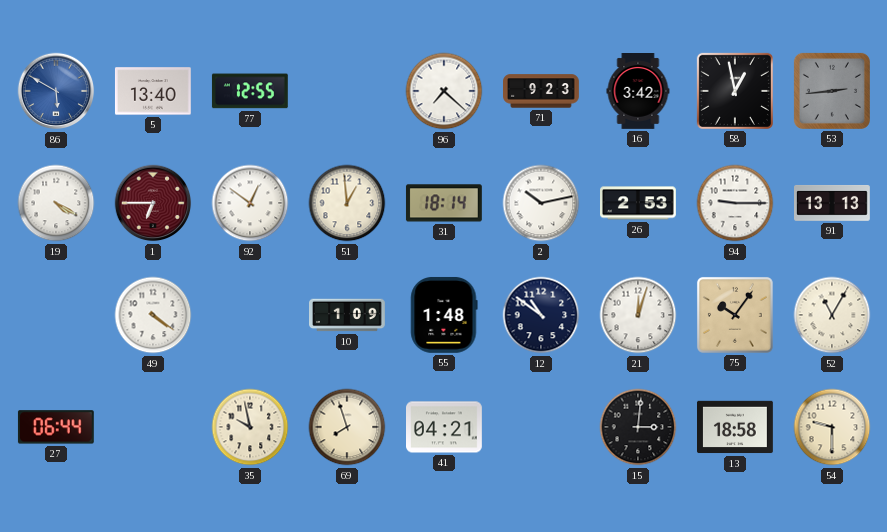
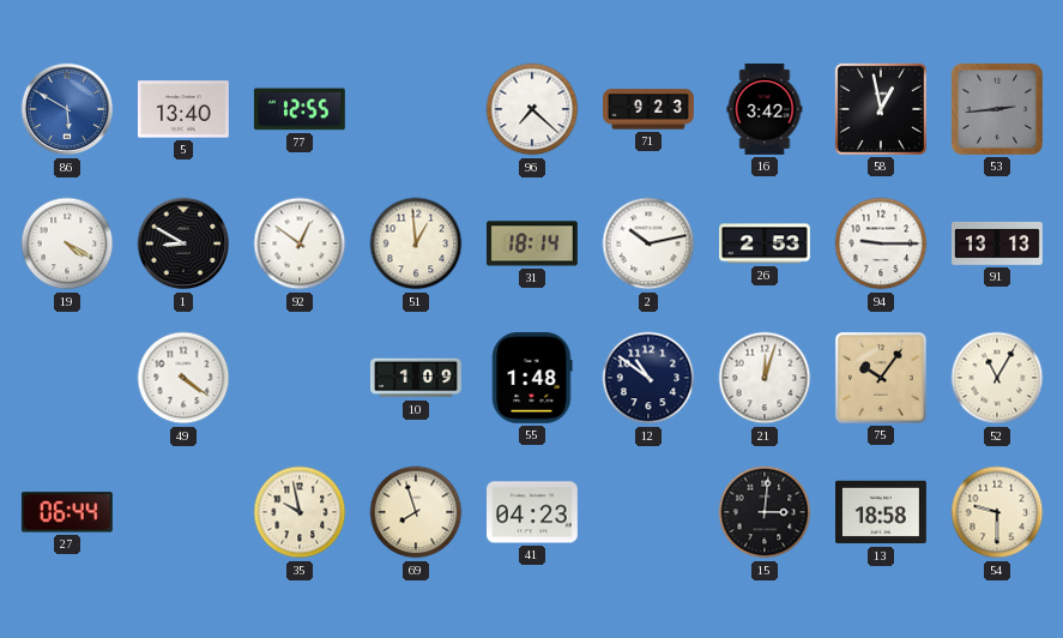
1: 6:45 -> 8:50 (183, 243)
1 dial: burgundy -> black (183, 243)
41: 04:21 -> 04:23 (533, 512)
